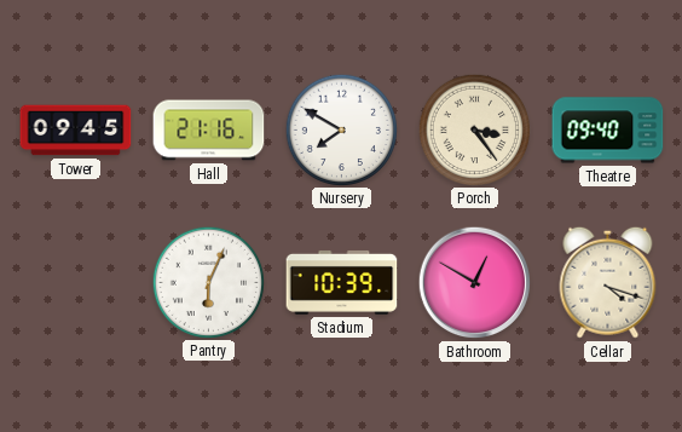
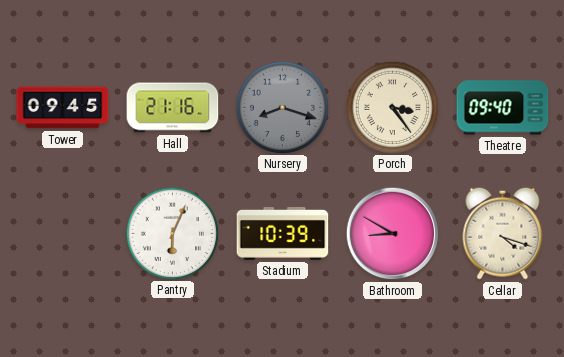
Nursery: 7:50 -> 8:18 (283, 107)
Nursery dial: white -> grey (283, 107)
Bathroom: 12:50 -> 8:50 (393, 234)
